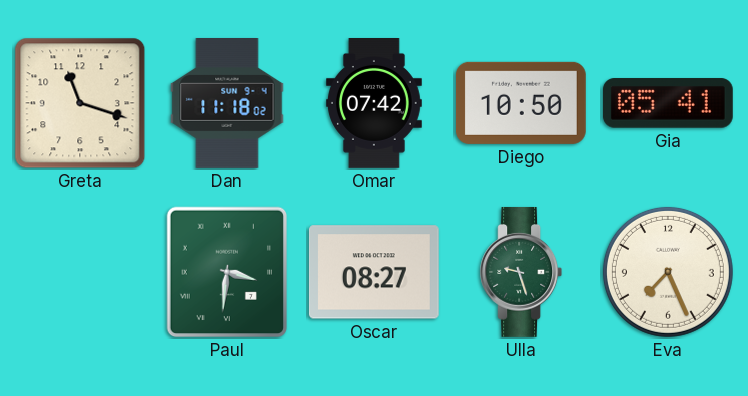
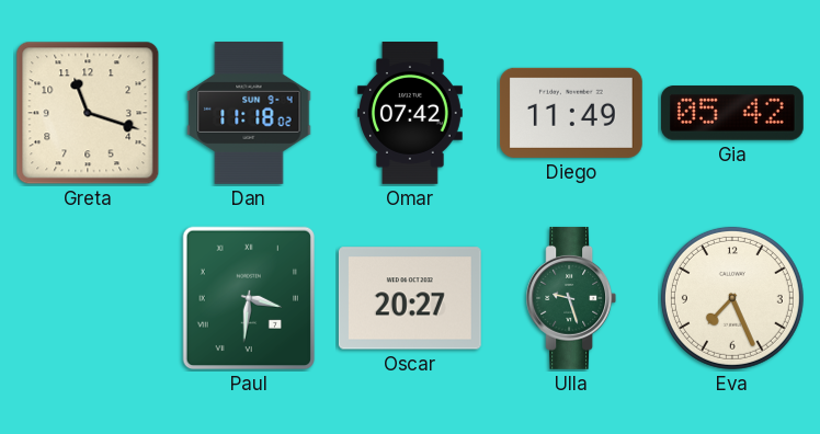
Diego: 10:50 -> 11:49 (571, 113)
Gia: 05:41 -> 05:42 (732, 113)
Oscar: 08:27 -> 20:27 (410, 298)
